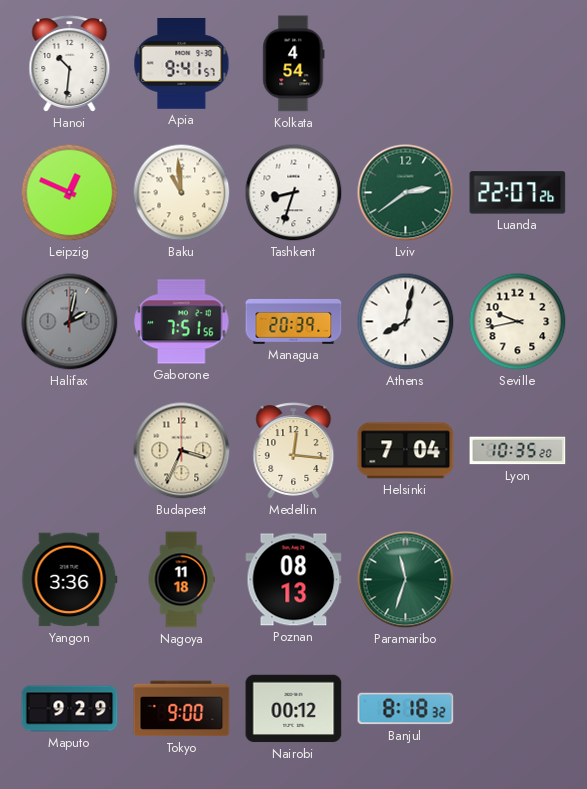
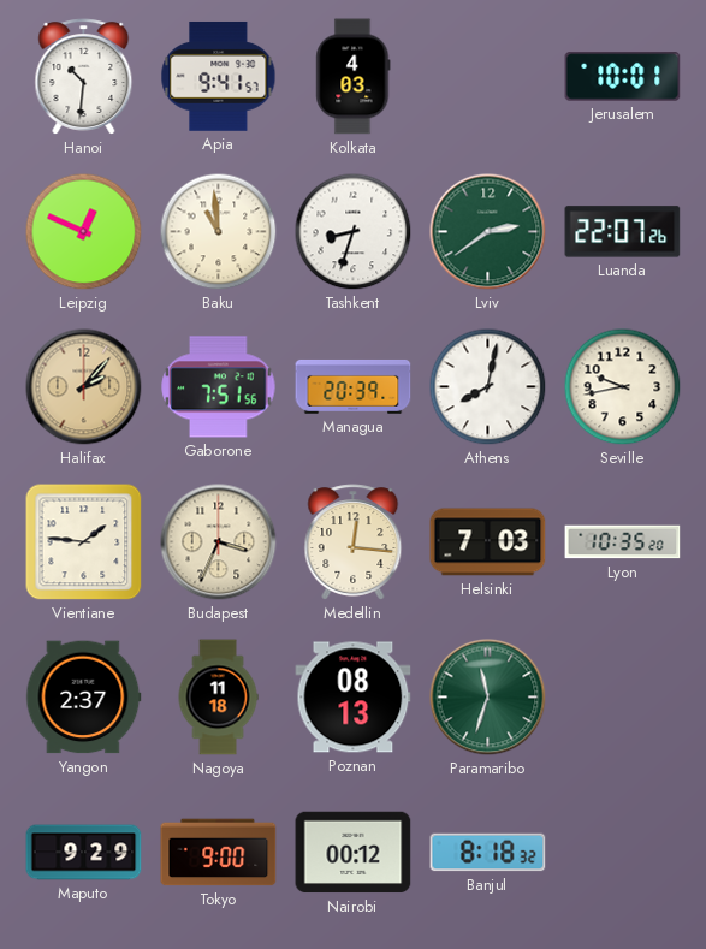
Kolkata: 4:54 -> 4:03 (354, 77)
Jerusalem: none -> 10:01 (623, 77)
Halifax: 2:02 -> 2:07 (84, 387)
Halifax dial: grey -> champagne (84, 387)
Vientiane: none -> 1:46 (84, 542)
Helsinki: 7:04 -> 7:03 (488, 542)
Yangon: 3:36 -> 2:37 (84, 698)
